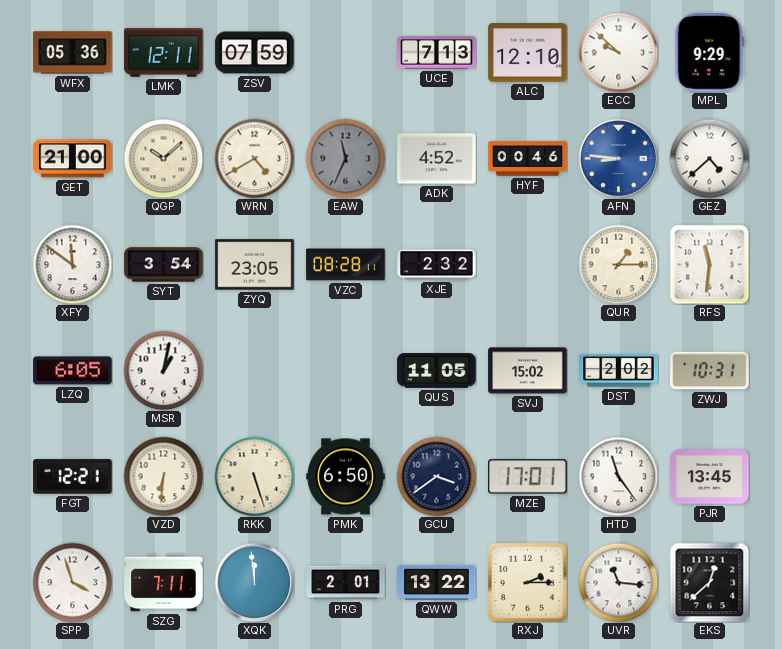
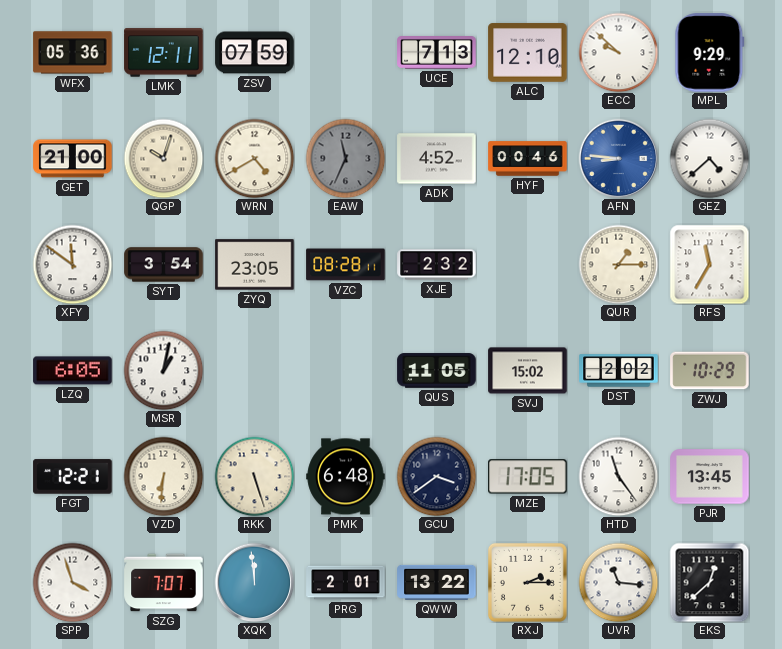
QGP: 10:08 -> 10:03 (163, 158)
RFS: 11:31 -> 11:35 (709, 264)
ZWJ: 10:31 -> 10:29 (710, 371)
PMK: 6:50 -> 6:48 (346, 477)
MZE: 17:01 -> 17:05 (528, 477)
SZG: 7:11 -> 7:07 (164, 583)
